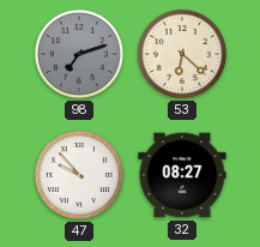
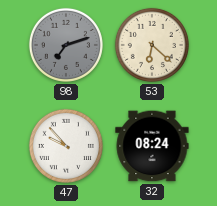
32: 08:27 -> 08:24 (152, 146)
